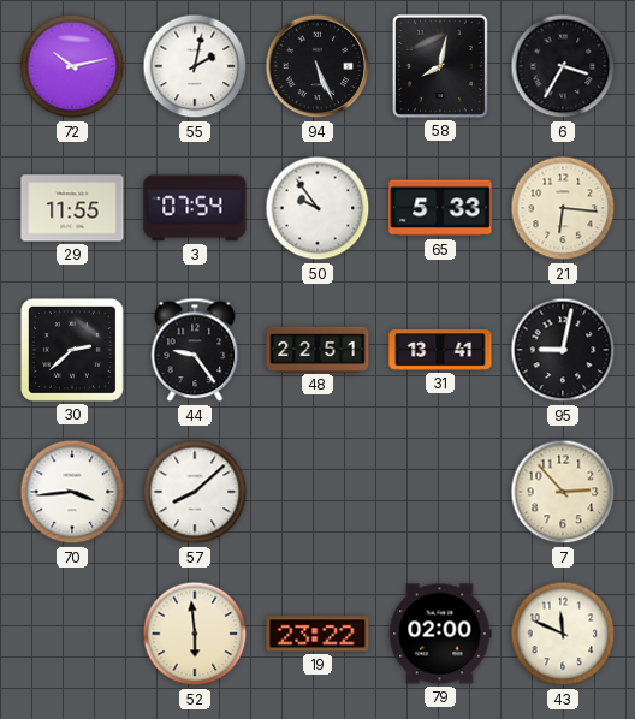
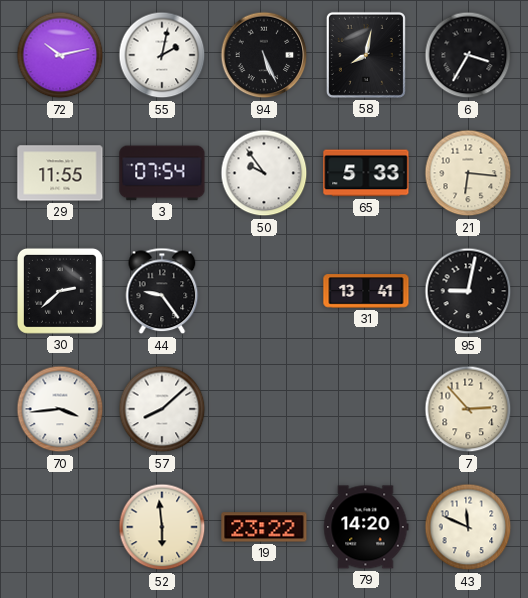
48: 22:51 -> none (317, 349)
79: 02:00 -> 14:20 (366, 527)
